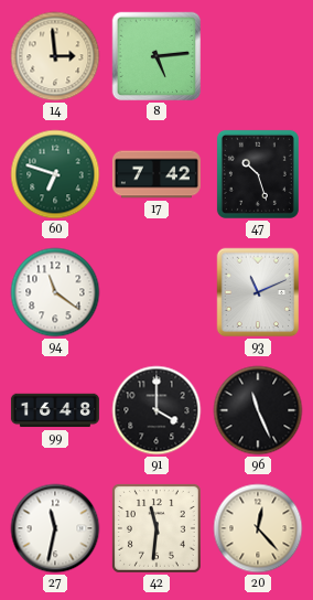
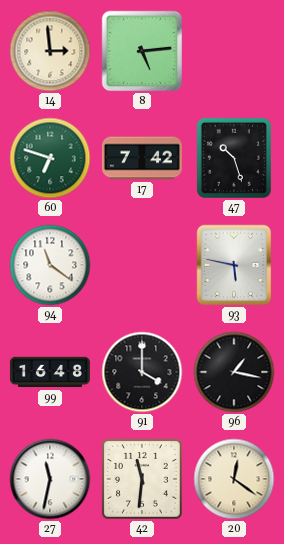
93: 11:11 -> 5:47 (234, 265)
96: 11:26 -> 1:17 (234, 372)
20: 12:23 -> 12:21 (234, 479)
